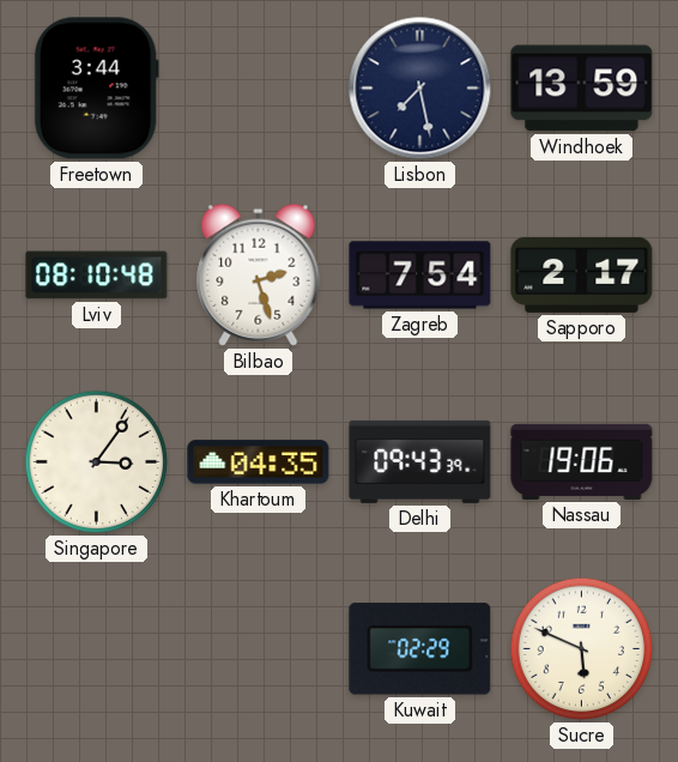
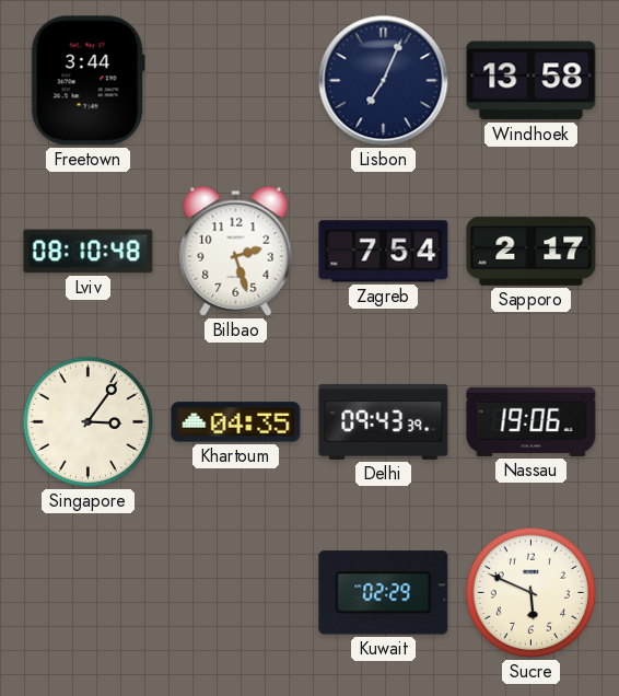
Lisbon: 7:28 -> 7:04 (384, 81)
Windhoek: 13:59 -> 13:58 (532, 81)
